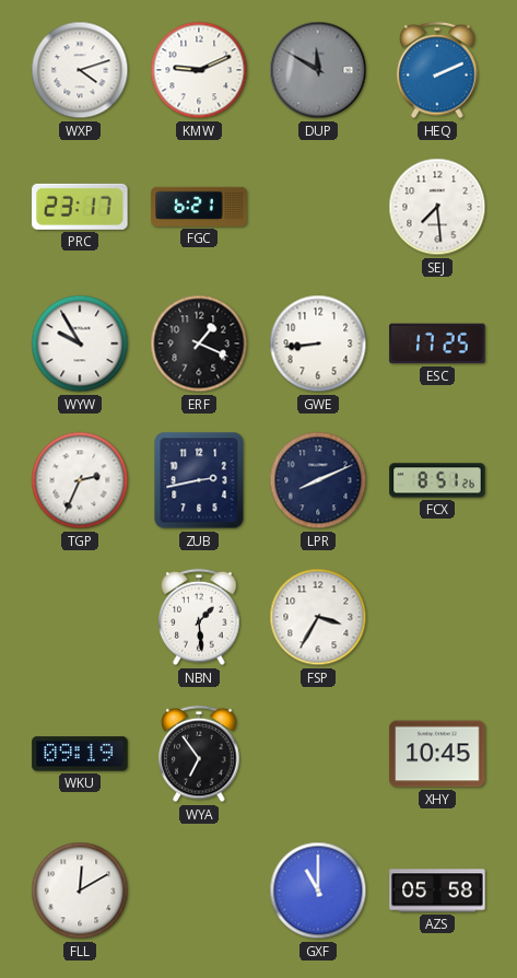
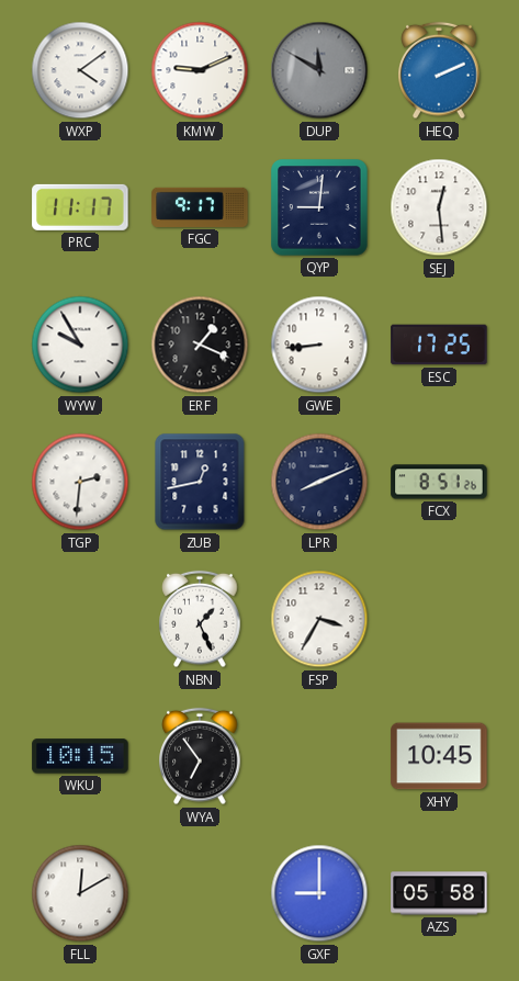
WXP: 4:12 -> 4:09 (80, 70)
PRC: 23:17 -> 11:17 (80, 207)
FGC: 6:21 -> 9:17 (200, 207)
QYP: none -> 9:01 (319, 207)
SEJ: 7:29 -> 12:29 (439, 207)
TGP: 2:34 -> 2:31 (80, 482)
ZUB: 2:43 -> 12:43 (200, 482)
NBN: 1:29 -> 1:26 (200, 619)
WKU: 09:19 -> 10:15 (80, 756)
GXF: 11:00 -> 9:00 (319, 893)
